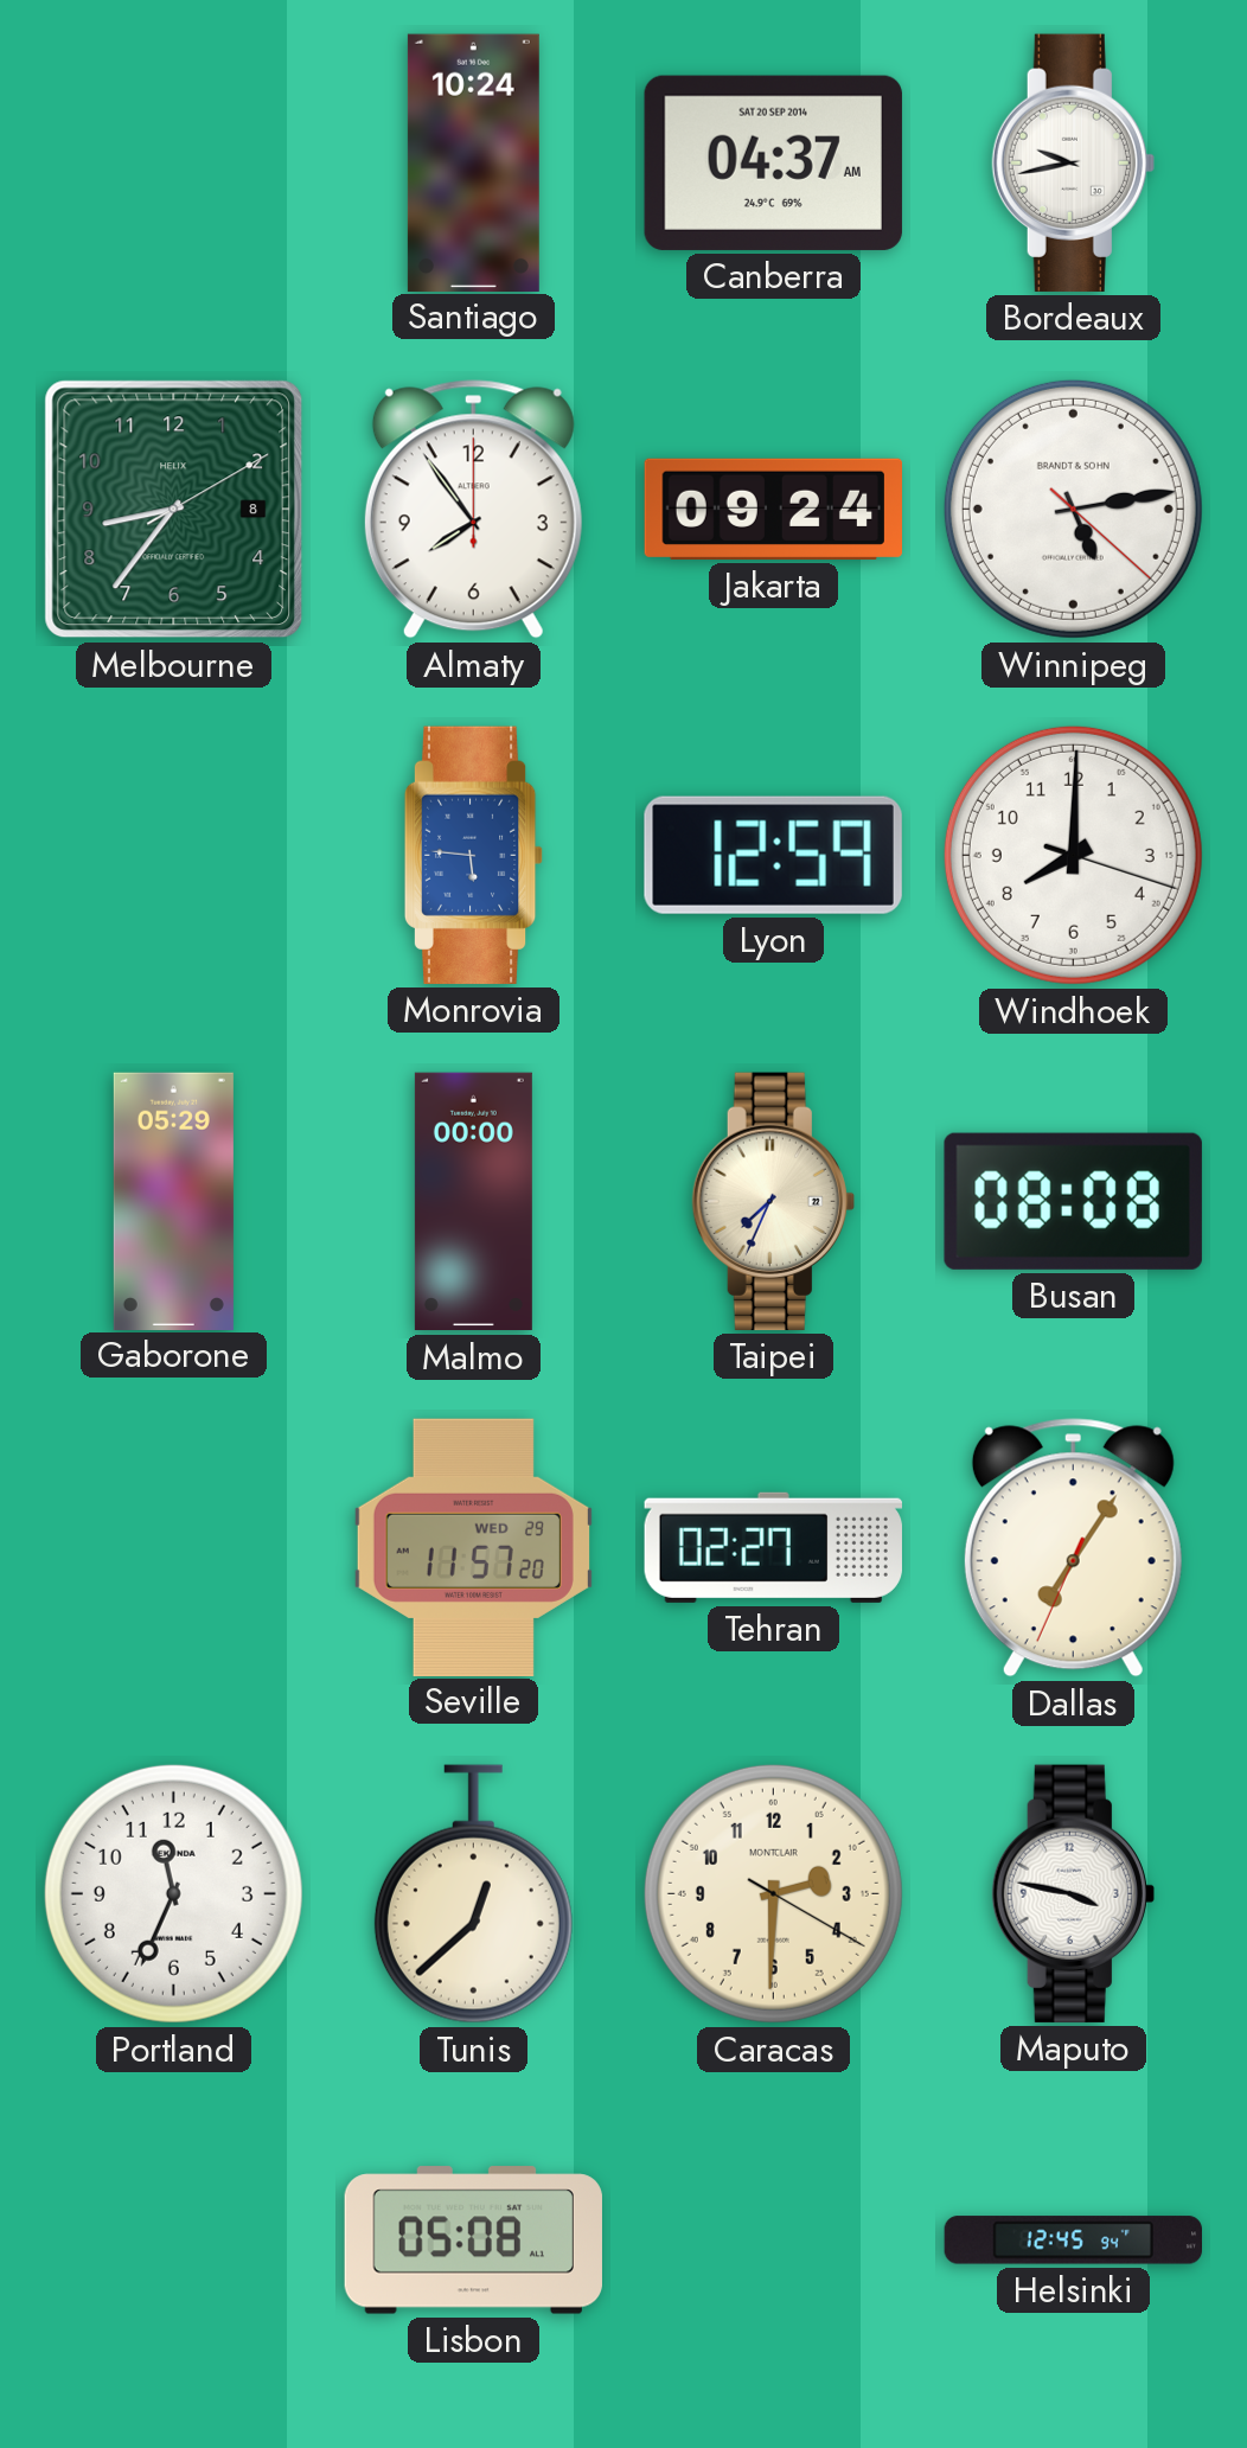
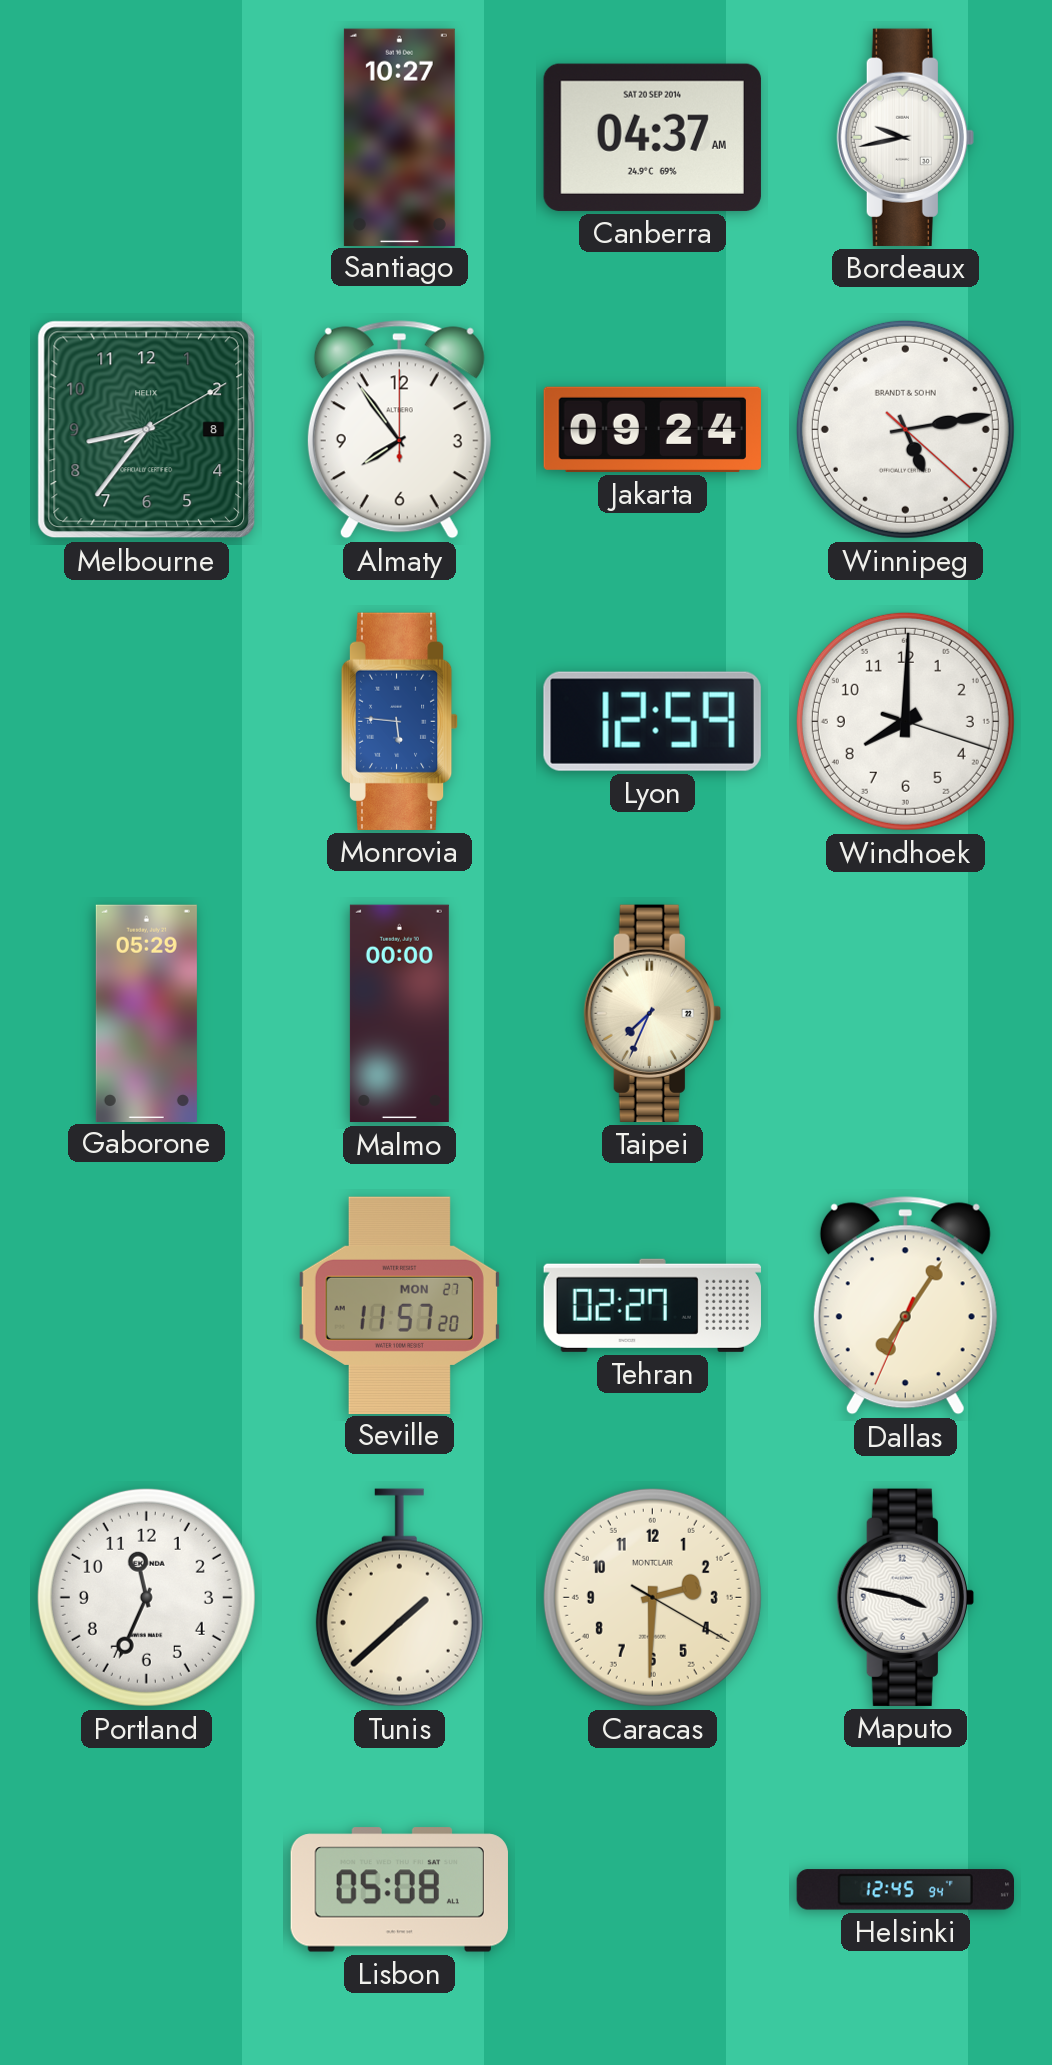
Santiago: 10:24 -> 10:27 (399, 137)
Busan: 08:08 -> none (1073, 1201)
Seville date: WED 29 -> MON 27 (399, 1305)
Tunis: 12:38 -> 1:38 (399, 1598)
